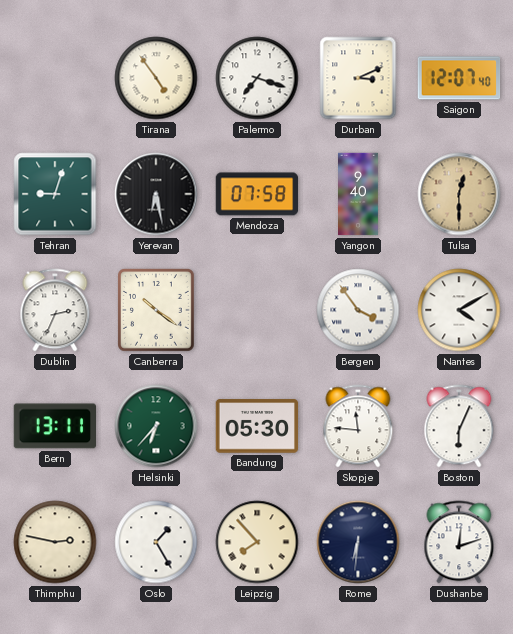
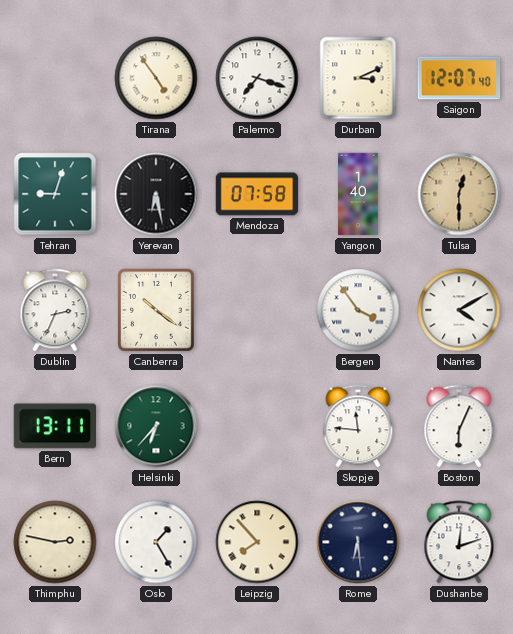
Yangon: 9:40 -> 1:40 (359, 194)
Bandung: 05:30 -> none (257, 426)
Rome: 6:31 -> 6:29 (358, 542)
